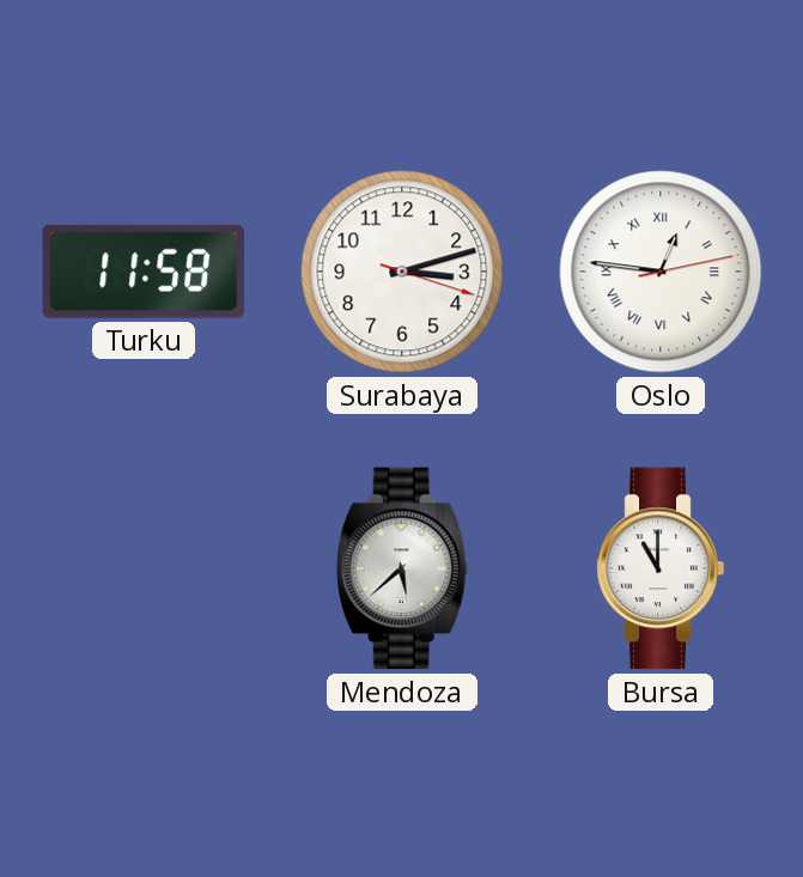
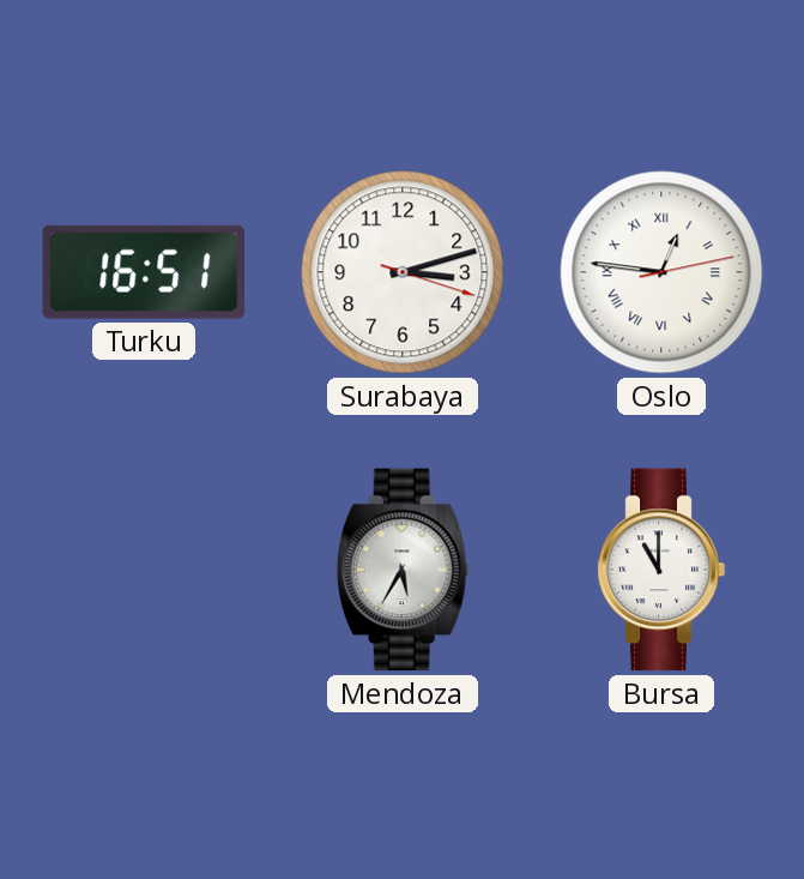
Turku: 11:58 -> 16:51 (144, 272)
Mendoza: 5:38 -> 5:35 (403, 570)
